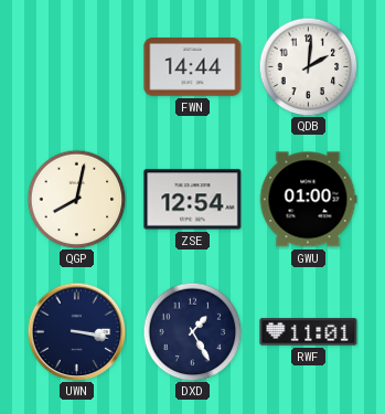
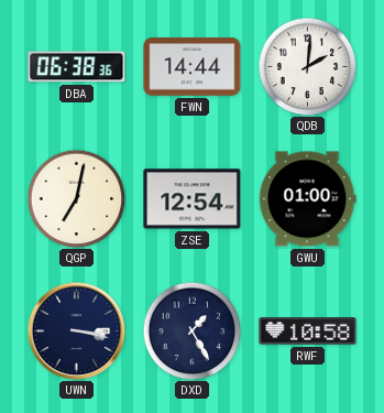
DBA: none -> 06:38 (77, 67)
QGP: 8:02 -> 7:02 (76, 198)
RWF: 11:01 -> 10:58 (308, 332)
